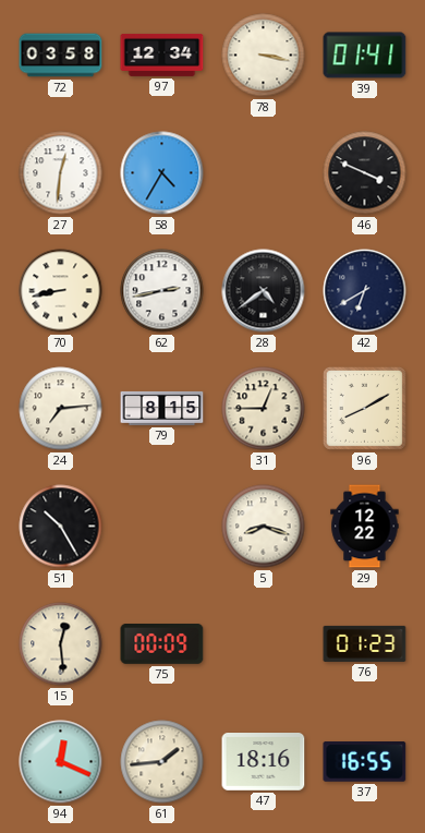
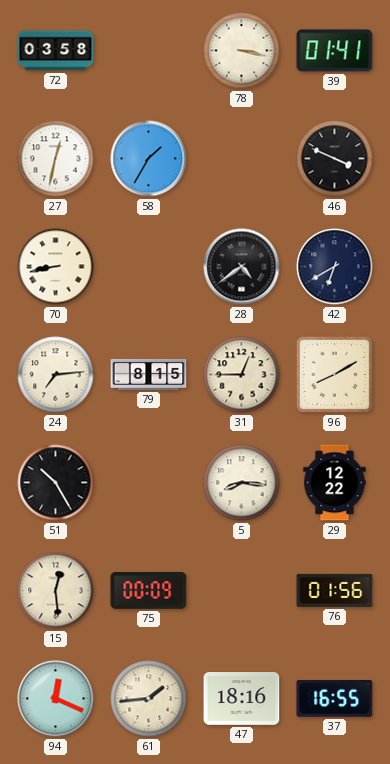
97: 12:34 -> none (162, 55)
27: 12:31 -> 12:32 (56, 159)
58: 4:35 -> 1:35 (149, 159)
62: 2:43 -> none (162, 291)
5: 8:18 -> 8:16 (242, 483)
76: 01:23 -> 01:56 (335, 590)
